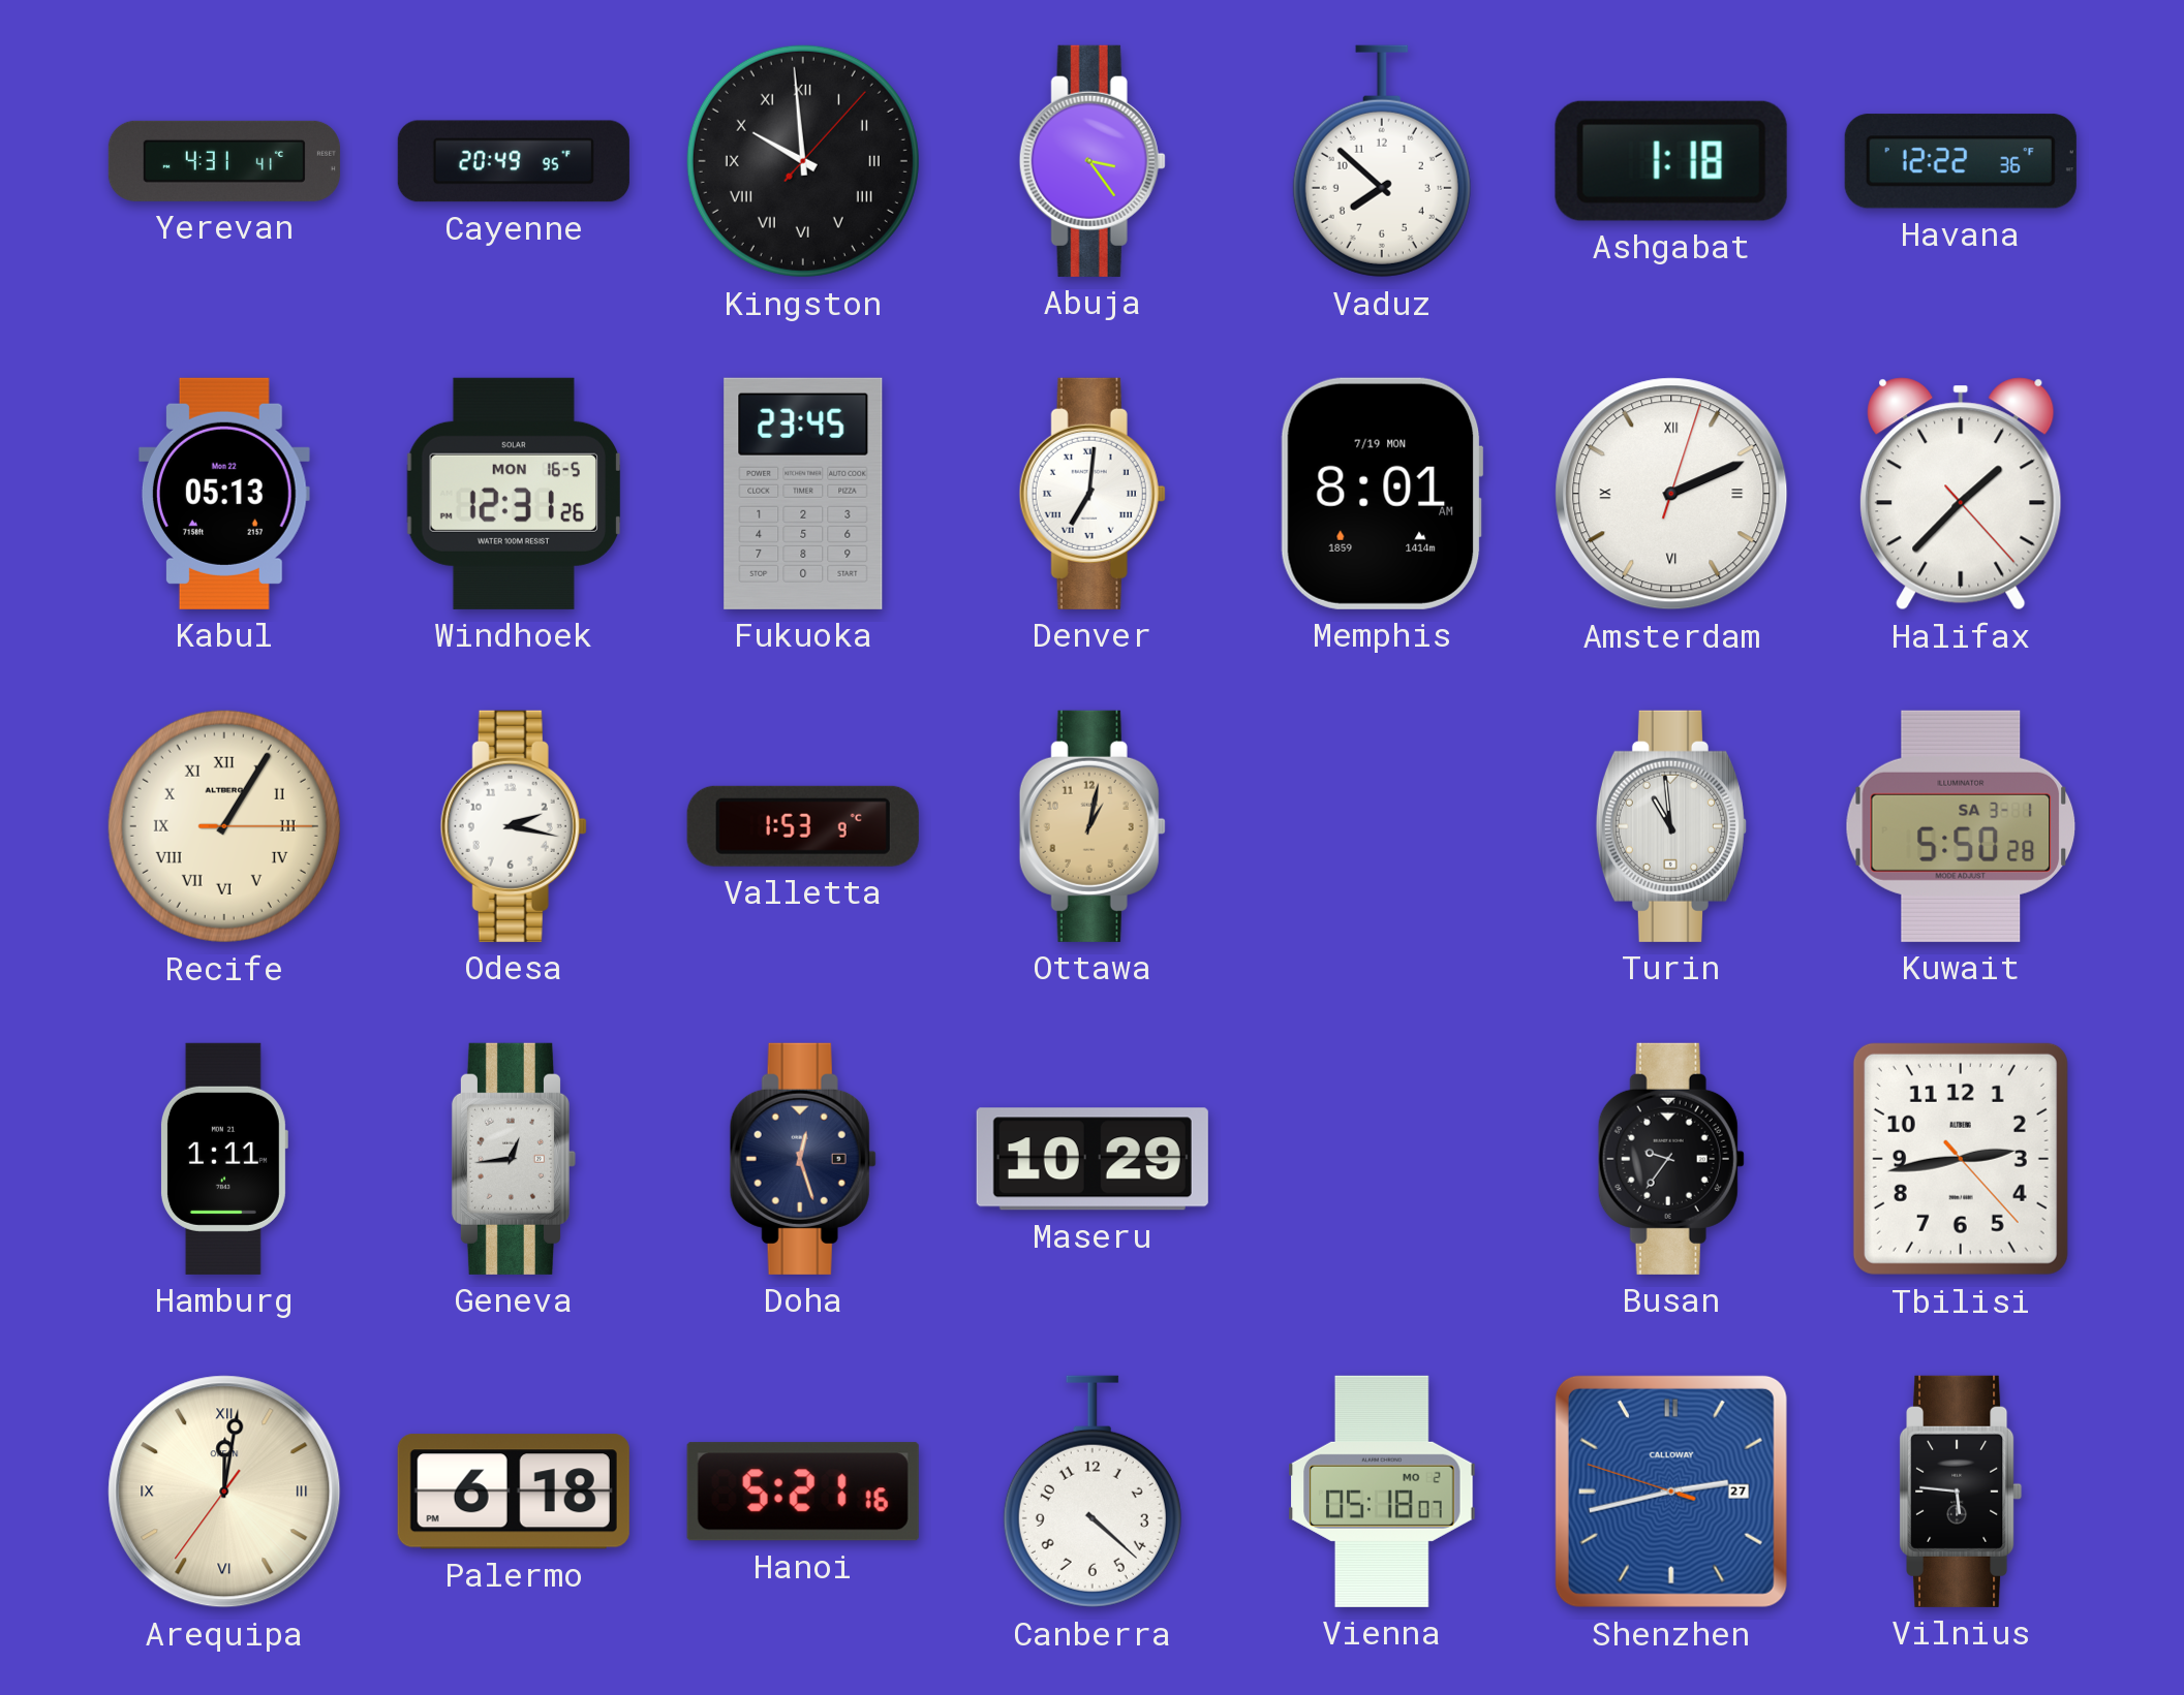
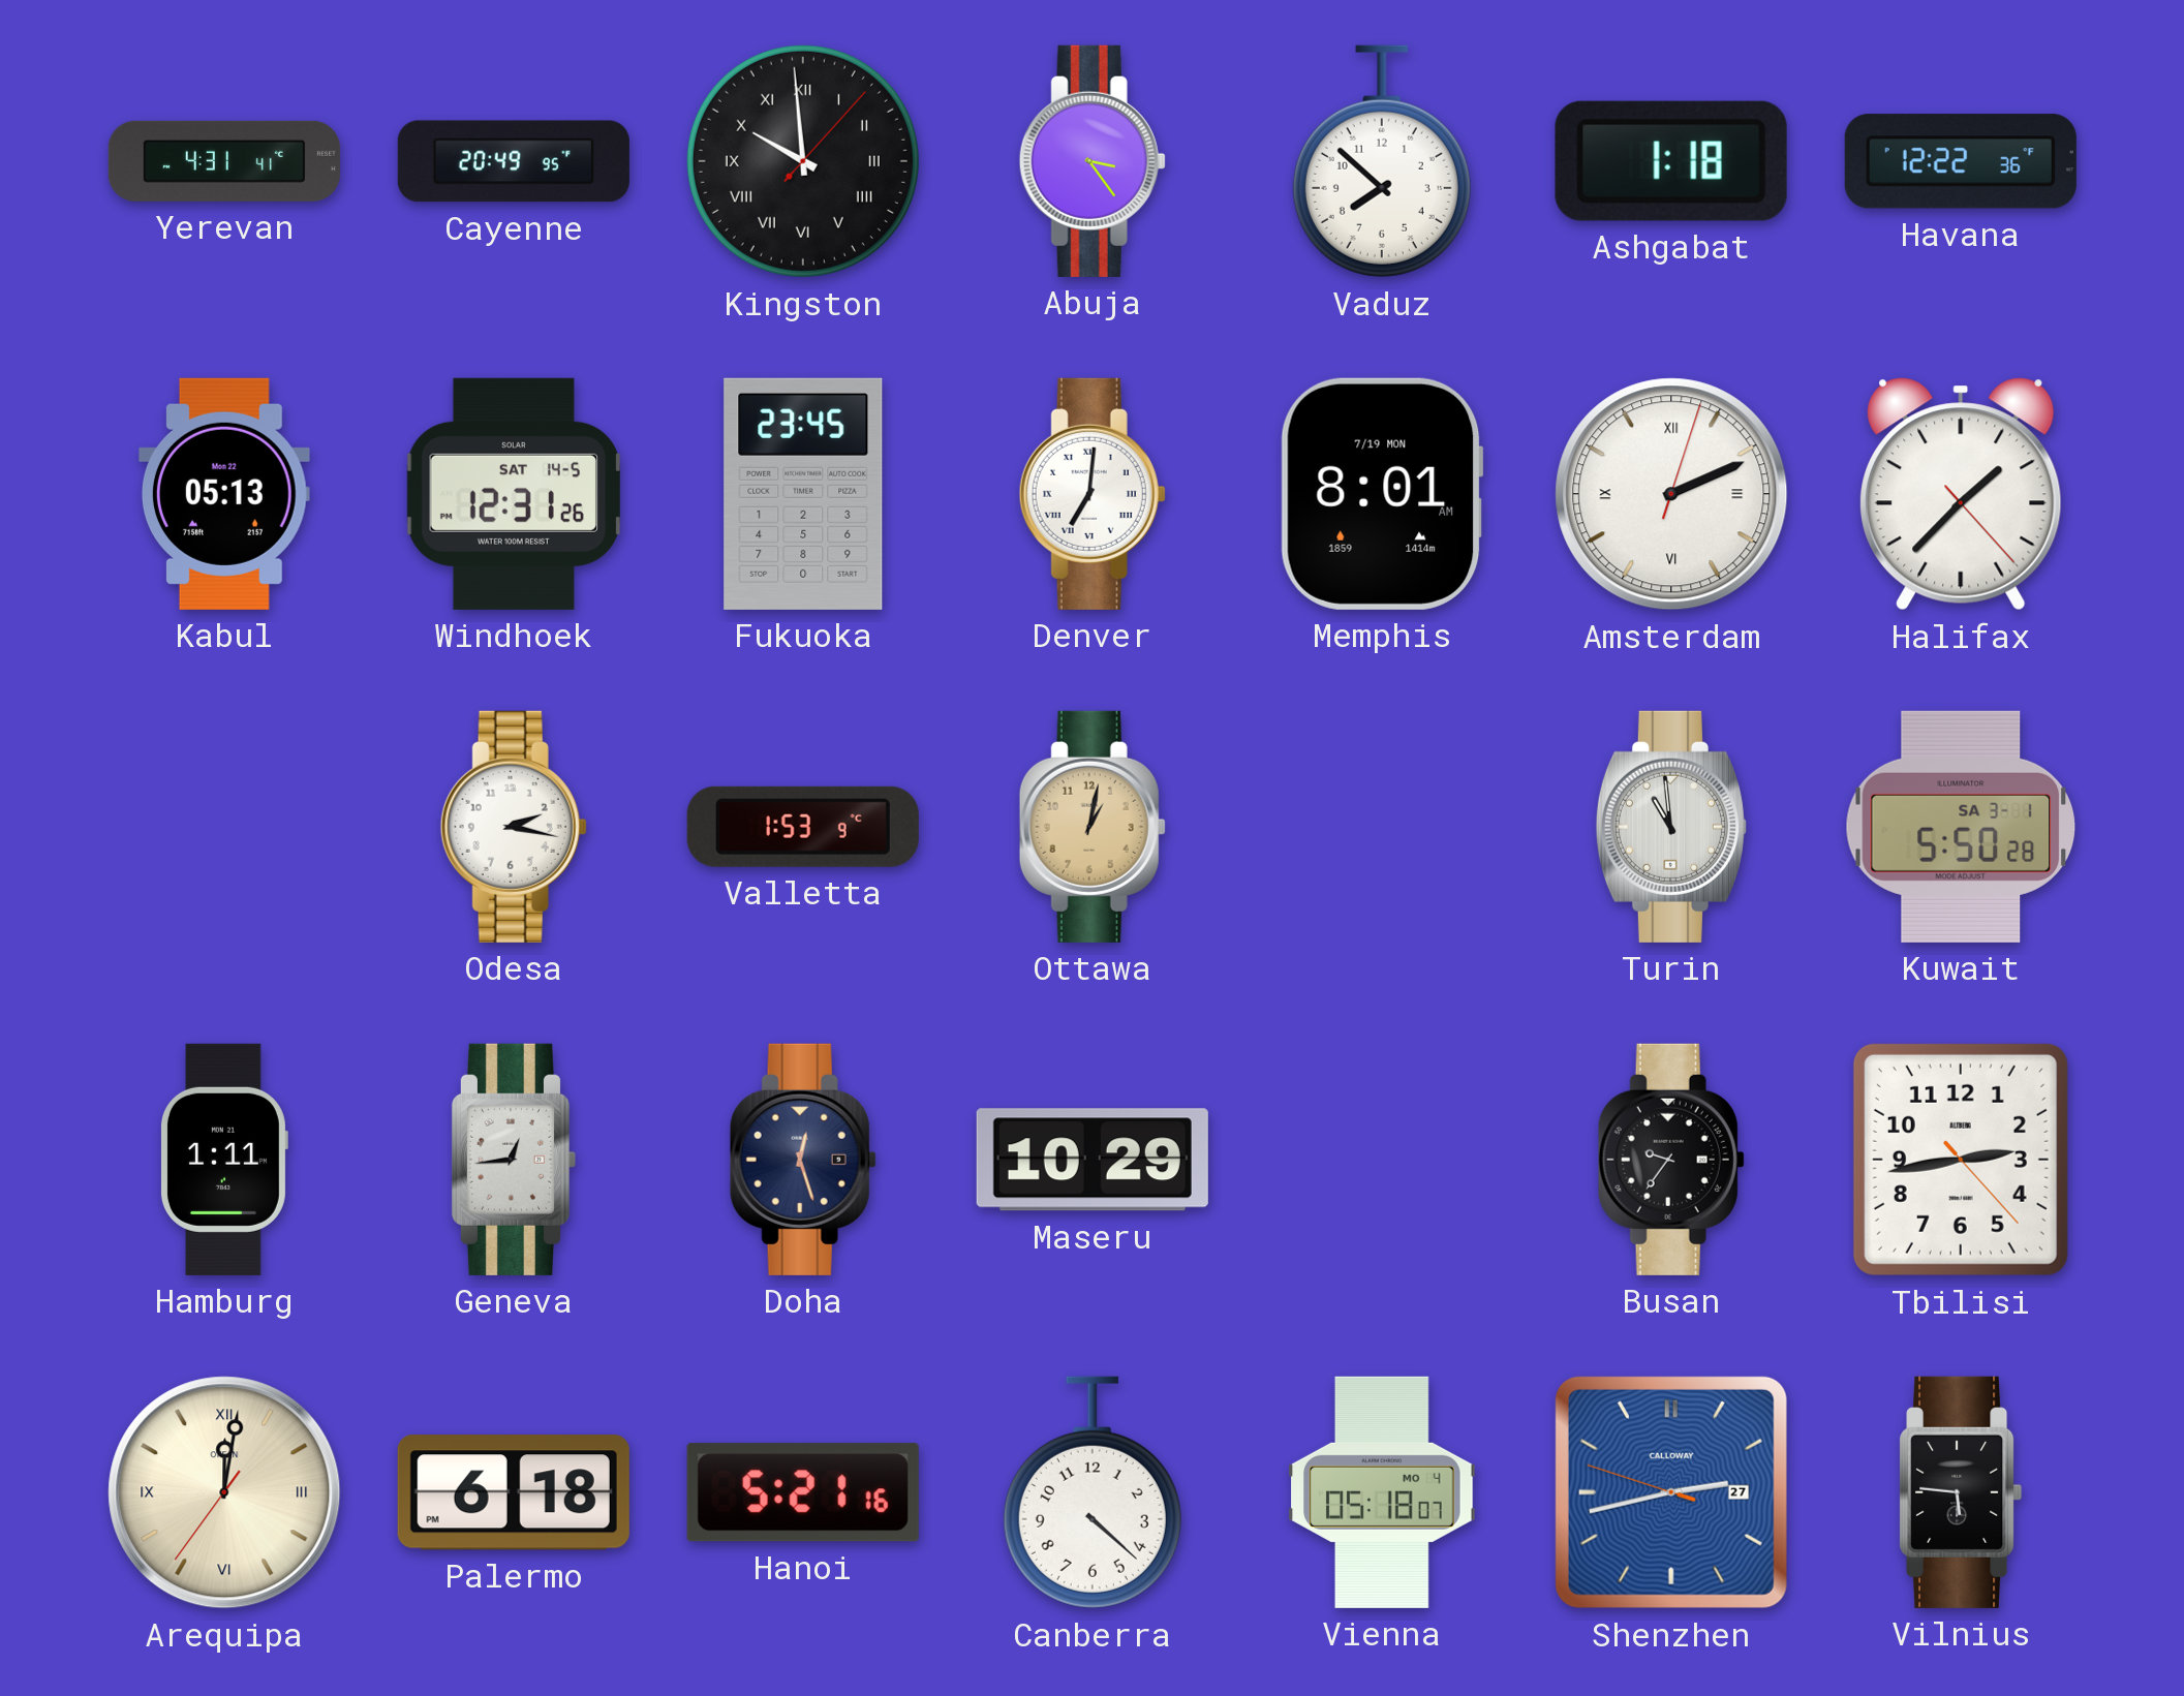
Windhoek date: MON 16-5 -> SAT 14-5 (514, 494)
Recife: 1:05 -> none (224, 826)
Vienna date: MO 2 -> MO 4 (1382, 1492)
